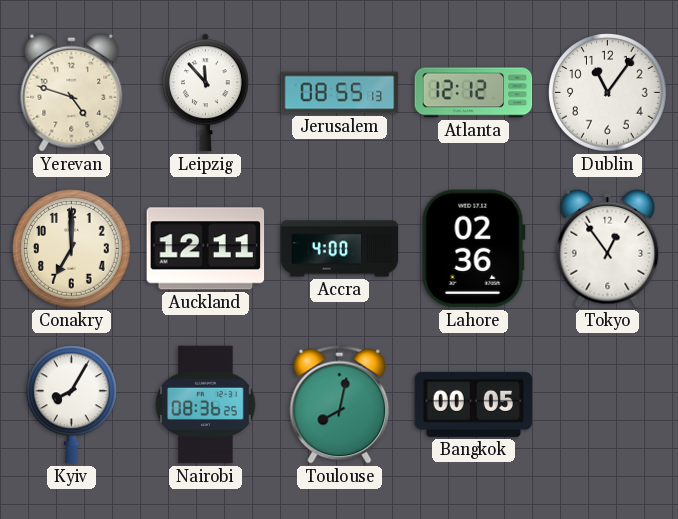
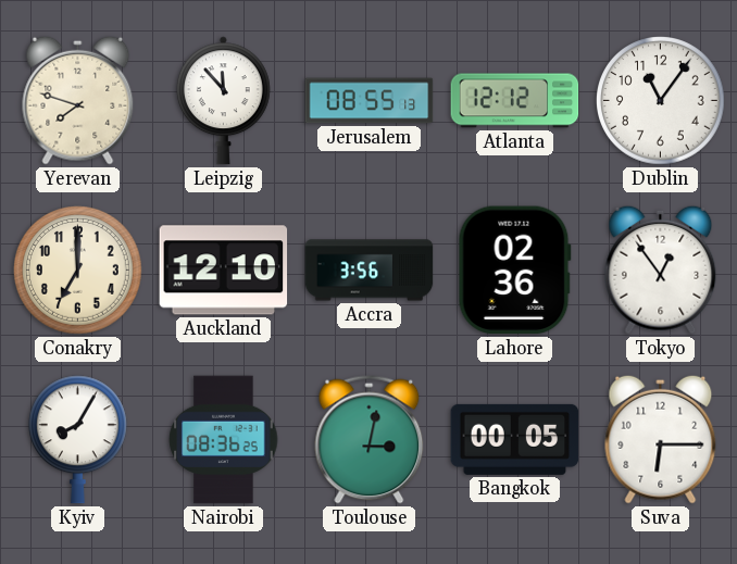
Yerevan: 4:48 -> 7:48 (78, 100)
Auckland: 12:11 -> 12:10 (224, 271)
Accra: 4:00 -> 3:56 (370, 271)
Toulouse: 8:02 -> 3:02 (370, 440)
Suva: none -> 6:15 (661, 439)
